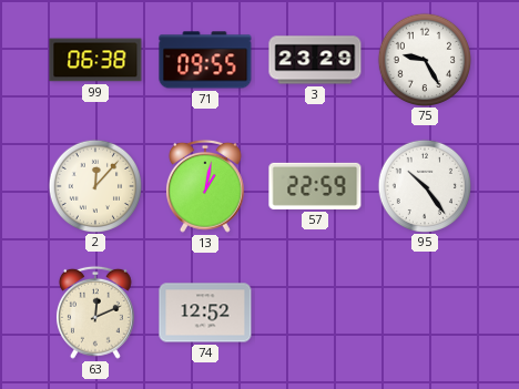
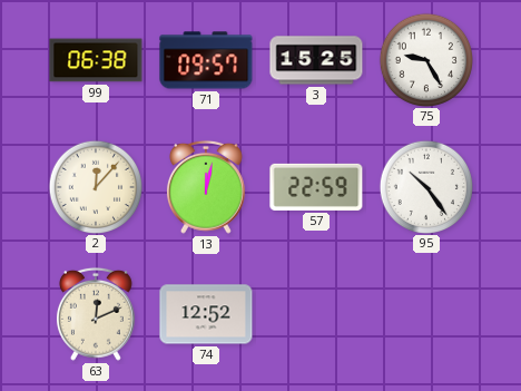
71: 09:55 -> 09:57 (206, 60)
3: 23:29 -> 15:25 (316, 60)
13: 1:02 -> 12:02 (206, 187)
